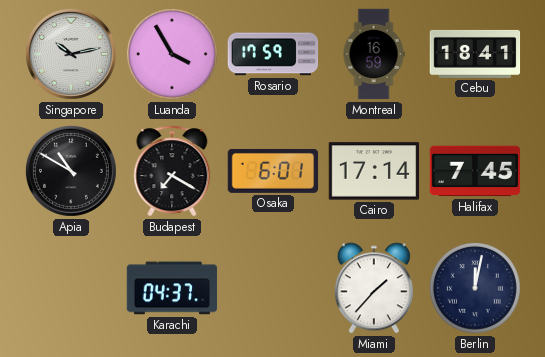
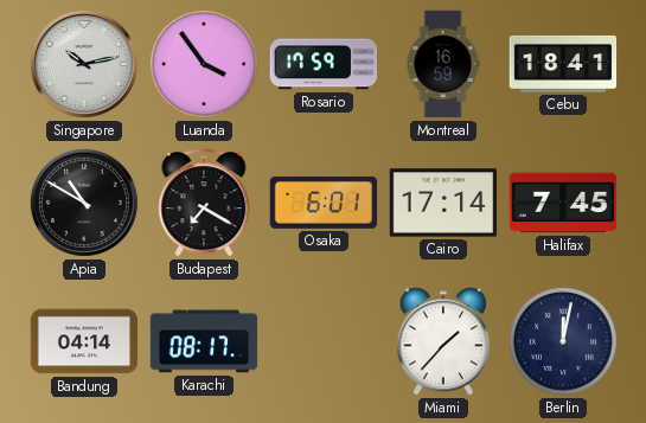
Luanda: 3:55 -> 3:54 (204, 64)
Bandung: none -> 04:14 (84, 341)
Karachi: 04:37 -> 08:17 (204, 341)
